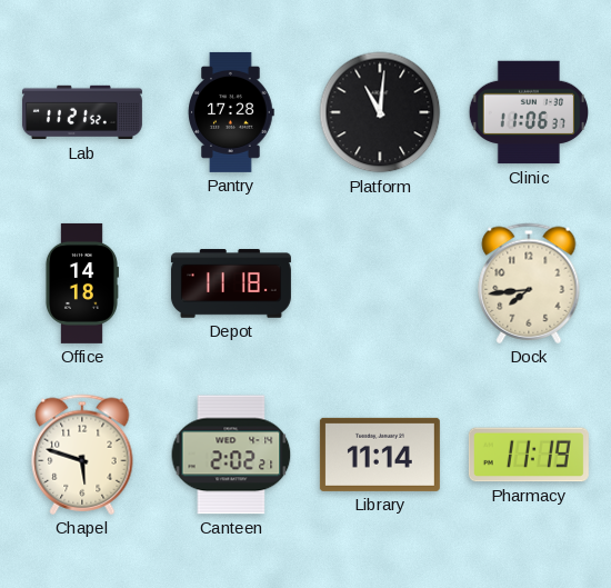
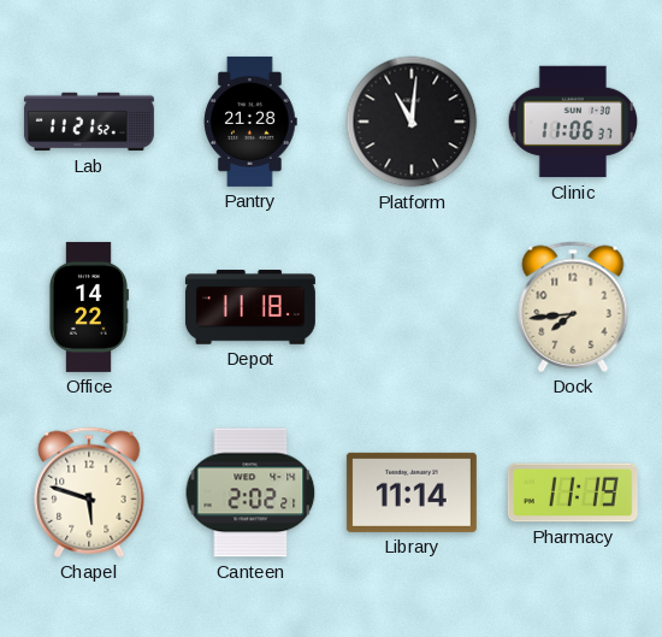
Pantry: 17:28 -> 21:28 (250, 122)
Office: 14:18 -> 14:22 (88, 307)
